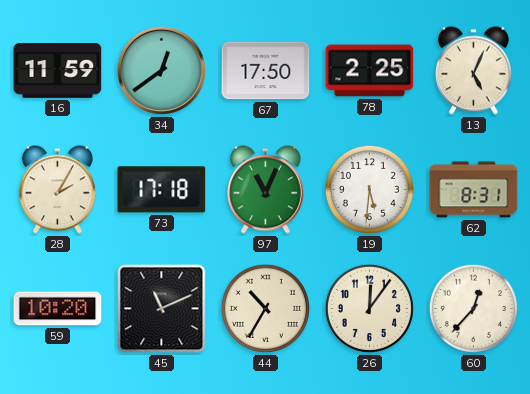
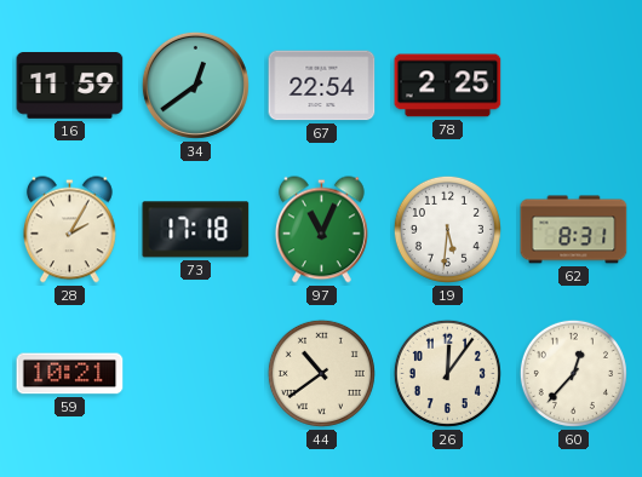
67: 17:50 -> 22:54 (322, 86)
13: 5:04 -> none (474, 71)
59: 10:20 -> 10:21 (70, 374)
45: 11:11 -> none (162, 309)
44: 10:35 -> 10:39 (321, 373)
